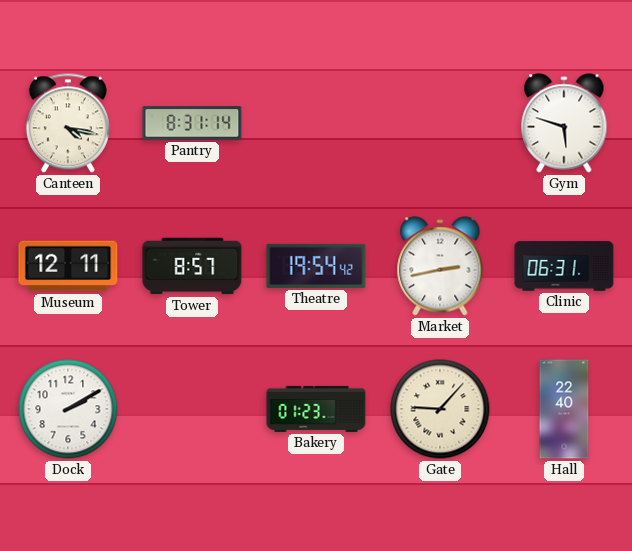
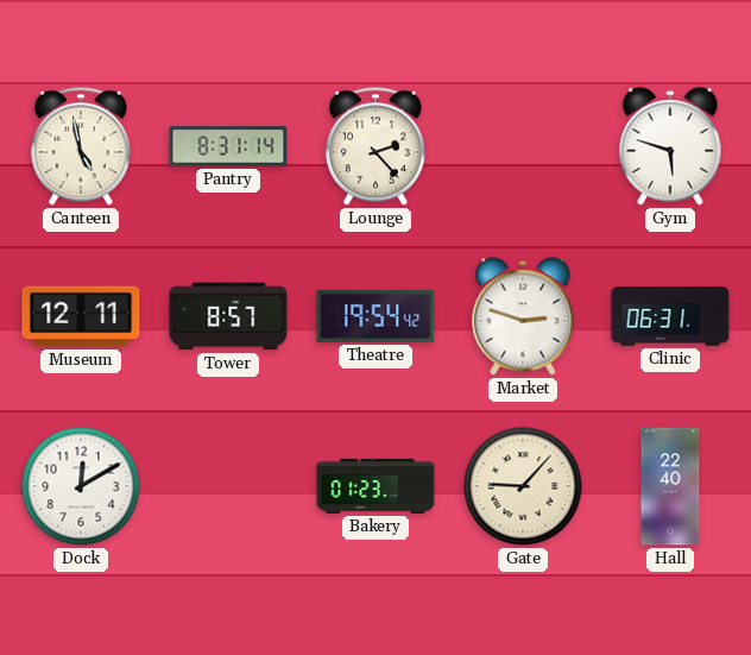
Canteen: 4:17 -> 4:58 (81, 146)
Lounge: none -> 2:23 (375, 146)
Market: 2:43 -> 2:48 (523, 316)
Dock: 2:10 -> 12:10 (81, 486)
